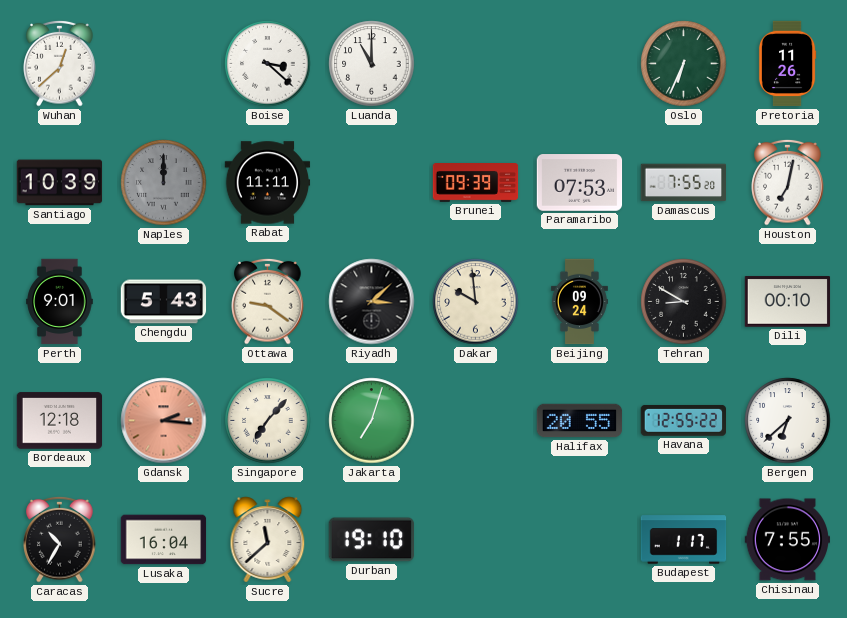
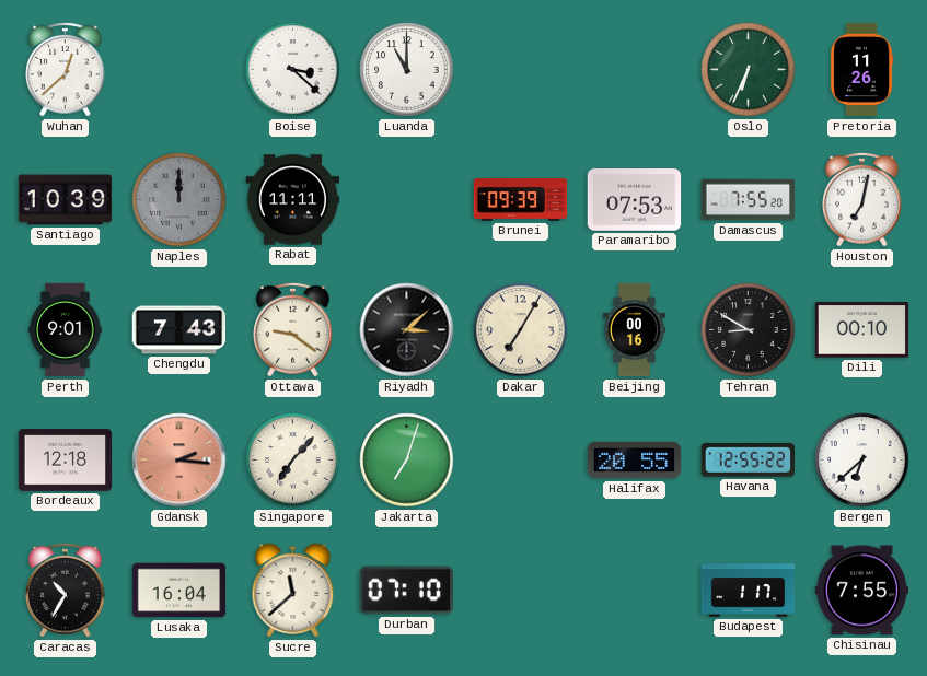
Chengdu: 5:43 -> 7:43 (179, 330)
Dakar: 9:59 -> 7:05 (521, 330)
Beijing: 09:24 -> 00:16 (634, 330)
Durban: 19:10 -> 07:10 (406, 591)
